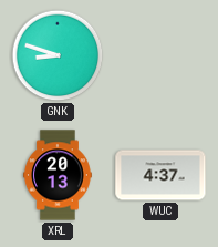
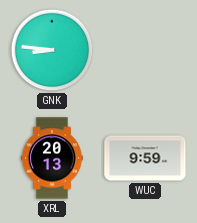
GNK: 8:48 -> 8:46 (52, 50)
WUC: 4:37 -> 9:59 (145, 158)
